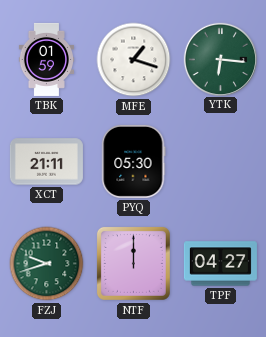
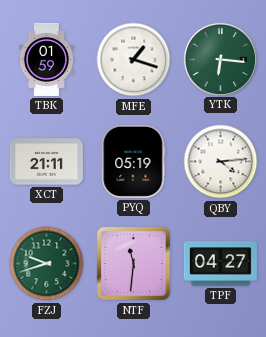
PYQ: 05:30 -> 05:19 (134, 161)
QBY: none -> 4:14 (221, 162)
NTF: 12:00 -> 11:31 (133, 263)
